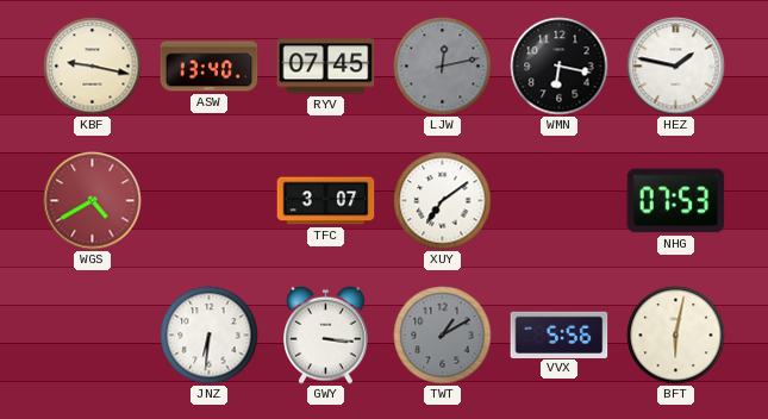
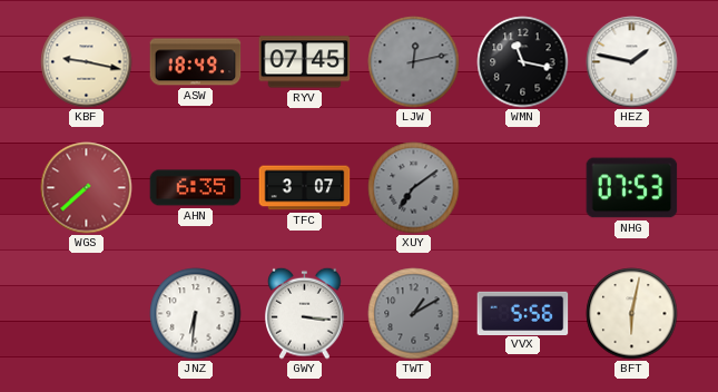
ASW: 13:40 -> 18:49 (196, 62)
WMN: 6:17 -> 11:17 (523, 62)
WGS: 4:40 -> 7:38 (87, 188)
AHN: none -> 6:35 (196, 188)
XUY dial: white -> grey (414, 188)
